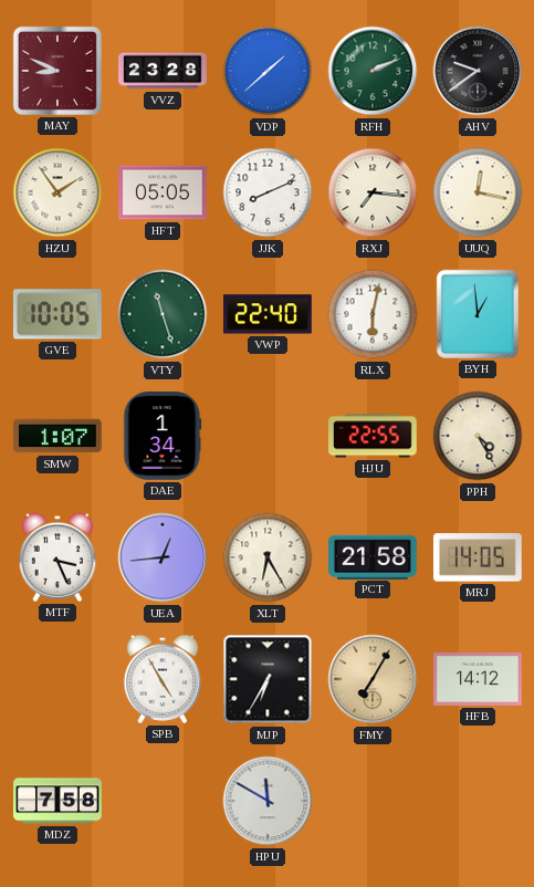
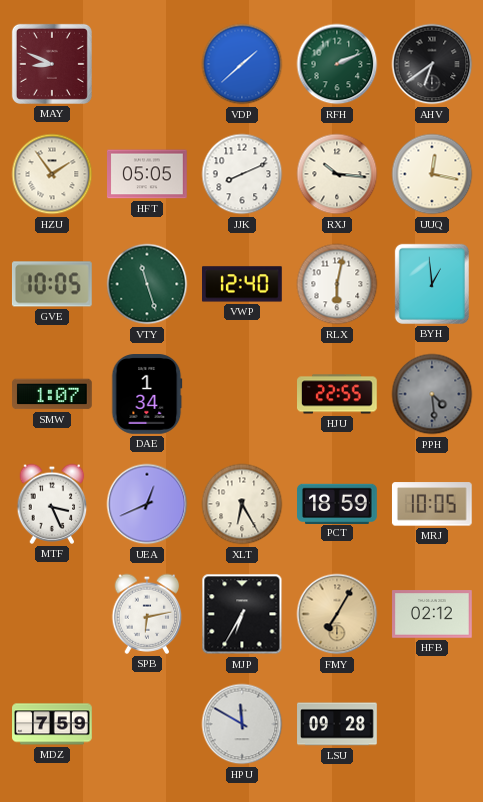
VVZ: 23:28 -> none (163, 71)
AHV: 9:39 -> 6:39 (432, 64)
RXJ: 7:16 -> 10:16 (337, 174)
VWP: 22:40 -> 12:40 (243, 284)
PPH: 4:25 -> 4:29 (432, 394)
PPH dial: cream -> grey (432, 394)
UEA: 12:44 -> 12:41 (147, 504)
PCT: 21:58 -> 18:59 (338, 503)
MRJ: 14:05 -> 10:05 (432, 504)
SPB: 4:55 -> 6:13 (147, 614)
HFB: 14:12 -> 02:12 (433, 614)
MDZ: 7:58 -> 7:59 (52, 724)
LSU: none -> 09:28 (337, 724)
